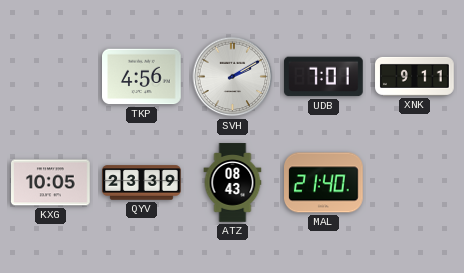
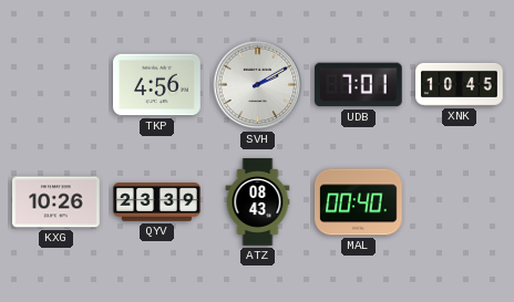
XNK: 9:11 -> 10:45 (460, 84)
KXG: 10:05 -> 10:26 (56, 202)
MAL: 21:40 -> 00:40 (359, 202)
